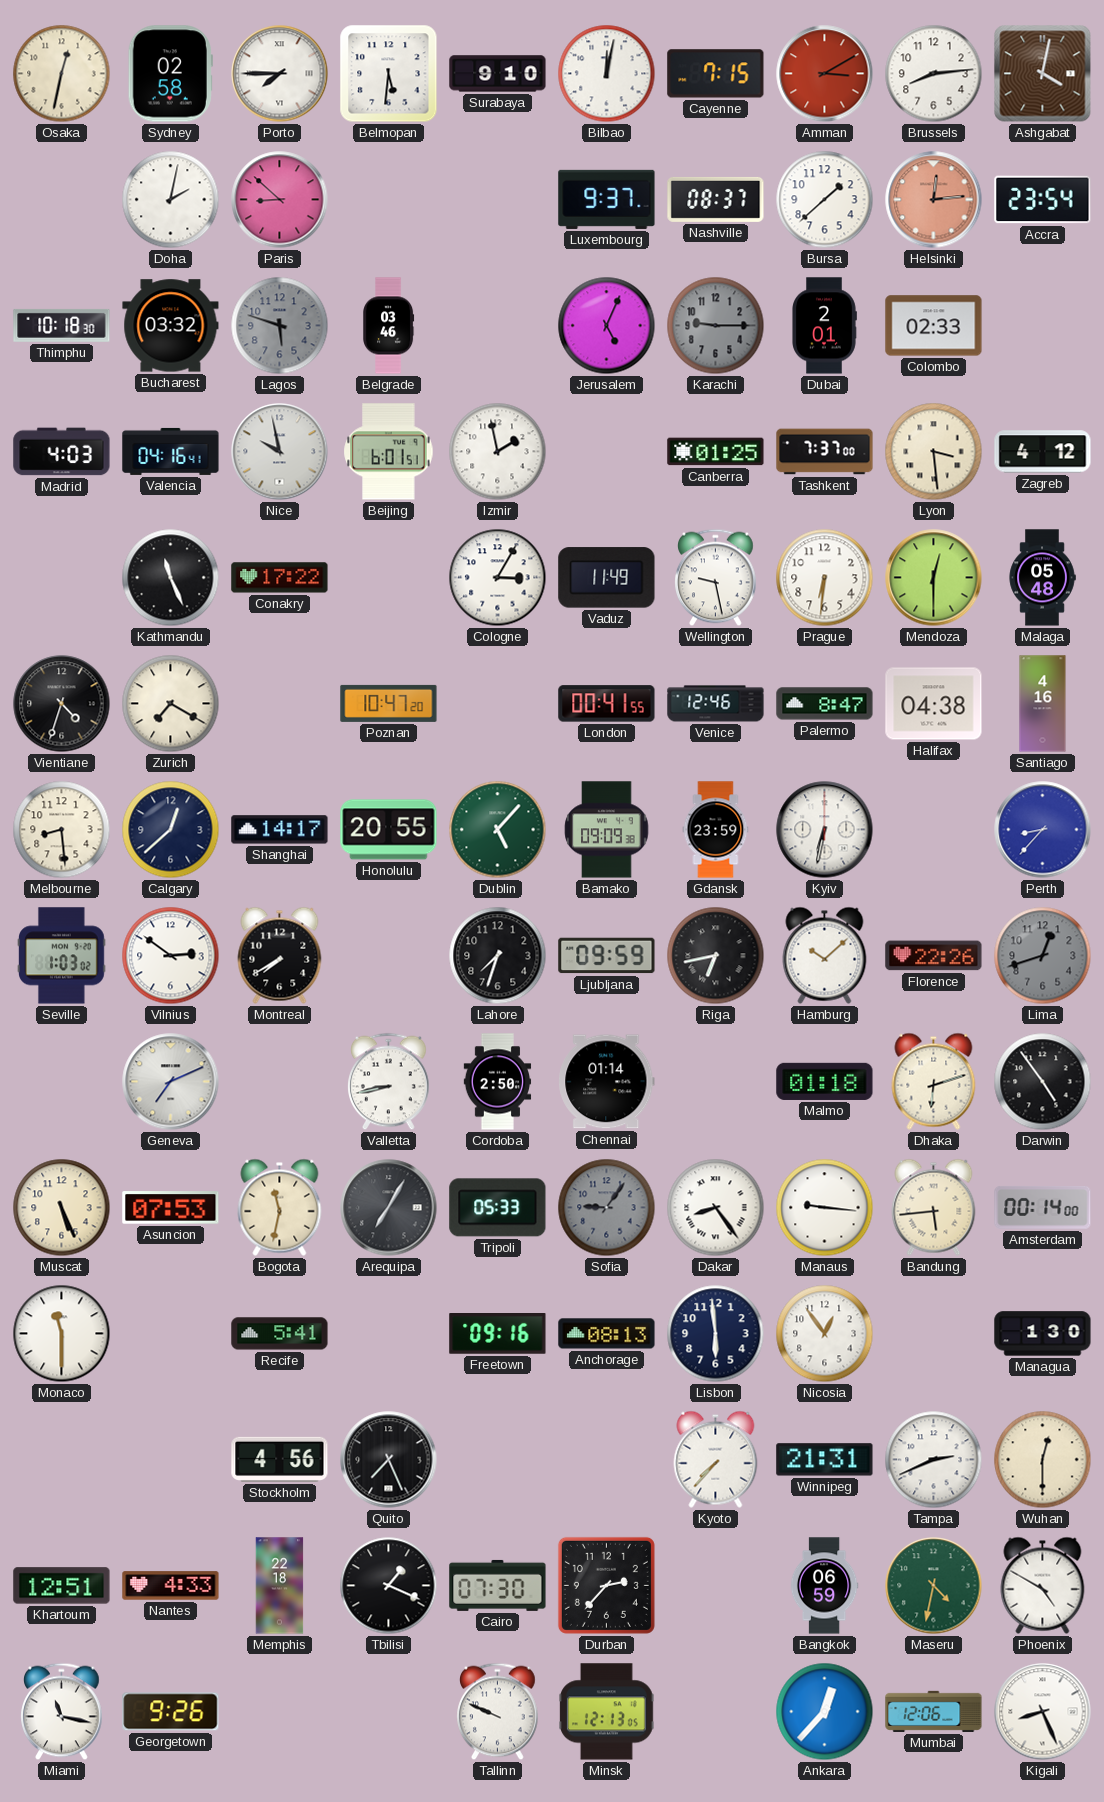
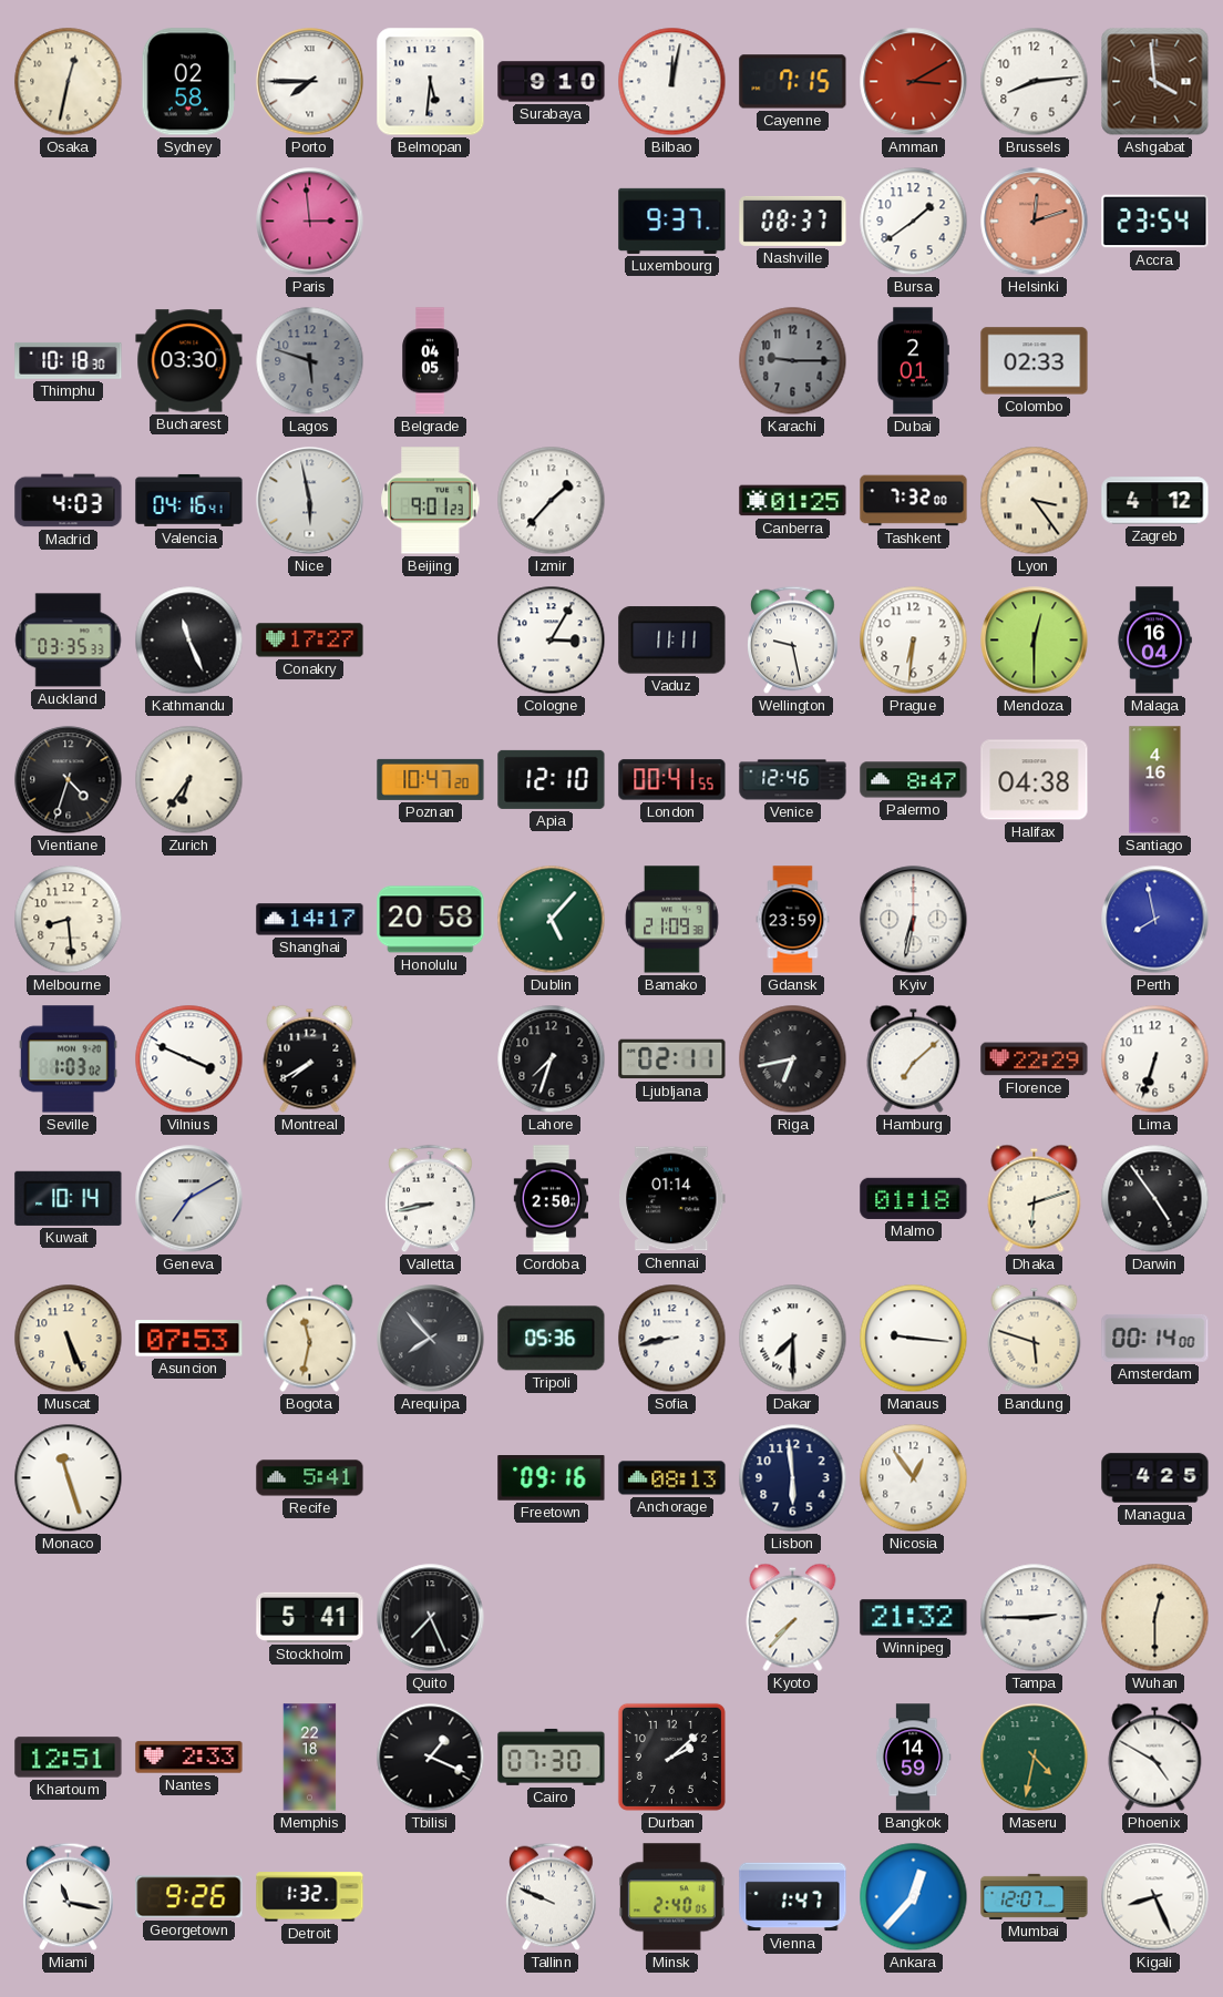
Ashgabat: 4:02 -> 3:59 (1155, 82)
Doha: 2:02 -> none (171, 200)
Paris: 8:52 -> 2:59 (310, 222)
Bursa: 1:38 -> 1:39 (914, 222)
Helsinki: 12:14 -> 12:12 (1035, 222)
Bucharest: 03:32 -> 03:30 (189, 361)
Belgrade: 03:46 -> 04:05 (431, 361)
Jerusalem: 5:04 -> none (607, 326)
Nice: 9:58 -> 5:58 (310, 501)
Beijing: 6:01 -> 9:01 (431, 501)
Izmir: 1:58 -> 1:37 (552, 501)
Tashkent: 7:37 -> 7:32 (914, 501)
Lyon: 3:29 -> 3:24 (1035, 501)
Auckland: none -> 03:35 (69, 641)
Conakry: 17:22 -> 17:27 (310, 641)
Vaduz: 11:49 -> 11:11 (672, 641)
Malaga: 05:48 -> 16:04 (1154, 641)
Zurich: 7:20 -> 6:36 (189, 780)
Apia: none -> 12:10 (552, 779)
Calgary: 12:38 -> none (171, 830)
Honolulu: 20:55 -> 20:58 (431, 920)
Bamako: 09:09 -> 21:09 (672, 920)
Perth: 8:37 -> 7:58 (1155, 920)
Vilnius: 2:51 -> 3:49 (189, 1059)
Ljubljana: 09:59 -> 02:11 (672, 1059)
Hamburg: 10:08 -> 7:08 (914, 1058)
Florence: 22:26 -> 22:29 (1035, 1059)
Lima: 12:42 -> 6:33 (1155, 1059)
Lima dial: grey -> white (1155, 1059)
Kuwait: none -> 10:14 (69, 1198)
Geneva: 7:11 -> 7:10 (189, 1199)
Arequipa: 7:05 -> 7:53 (431, 1339)
Tripoli: 05:33 -> 05:36 (552, 1339)
Sofia: 9:06 -> 8:43 (672, 1339)
Sofia dial: grey -> white (672, 1339)
Dakar: 8:24 -> 7:30 (793, 1339)
Bandung: 5:44 -> 5:48 (1035, 1338)
Monaco: 11:30 -> 11:27 (69, 1478)
Managua: 1:30 -> 4:25 (1155, 1478)
Stockholm: 4:56 -> 5:41 (310, 1617)
Winnipeg: 21:31 -> 21:32 (914, 1618)
Tampa: 2:41 -> 2:45 (1035, 1618)
Nantes: 4:33 -> 2:33 (189, 1758)
Durban: 2:37 -> 2:08 (671, 1757)
Bangkok: 06:59 -> 14:59 (913, 1758)
Detroit: none -> 1:32 (310, 1897)
Minsk: 12:13 -> 2:40 (672, 1897)
Vienna: none -> 1:47 (793, 1897)
Mumbai: 12:06 -> 12:07 (1035, 1896)
